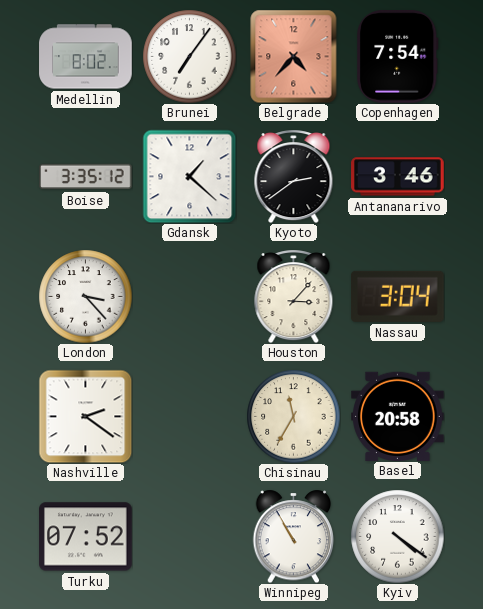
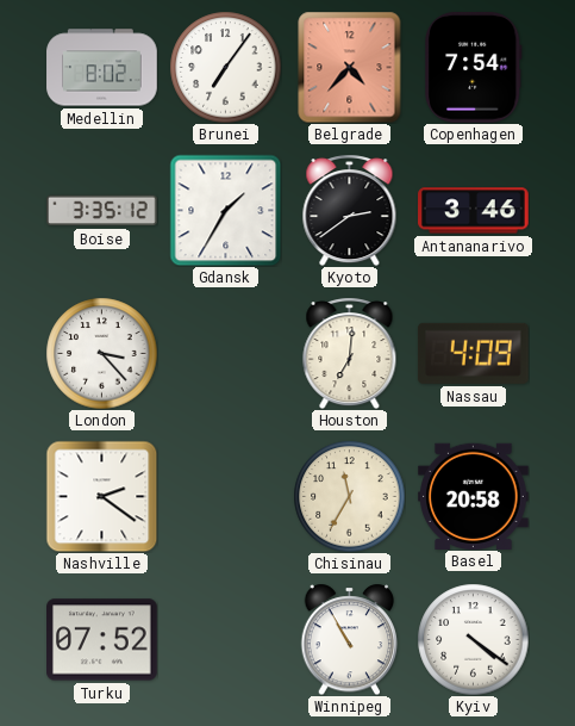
Gdansk: 1:22 -> 1:35 (225, 210)
Houston: 3:07 -> 7:01 (350, 353)
Nassau: 3:04 -> 4:09 (473, 353)
